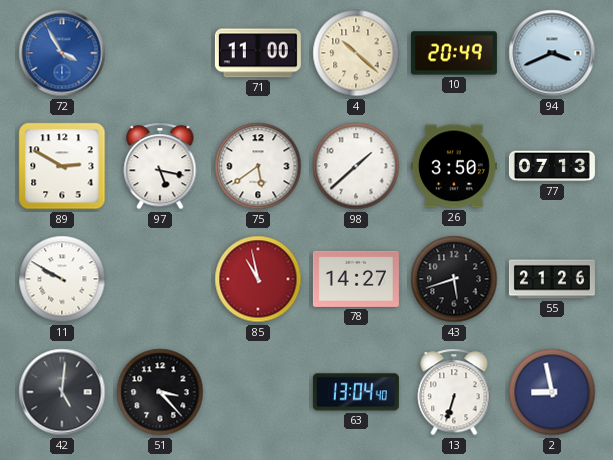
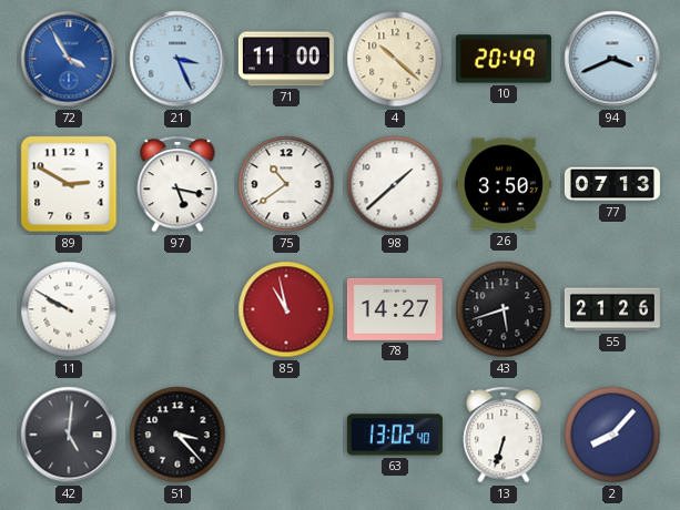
21: none -> 3:26 (177, 59)
75: 5:39 -> 10:39 (286, 184)
63: 13:04 -> 13:02 (395, 435)
2: 8:58 -> 8:07 (612, 435)
